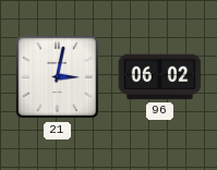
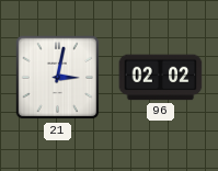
96: 06:02 -> 02:02 (161, 78)
